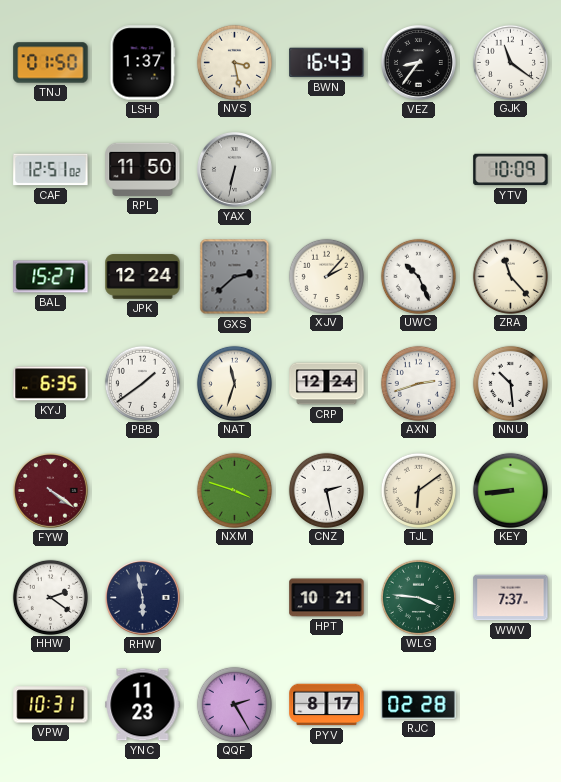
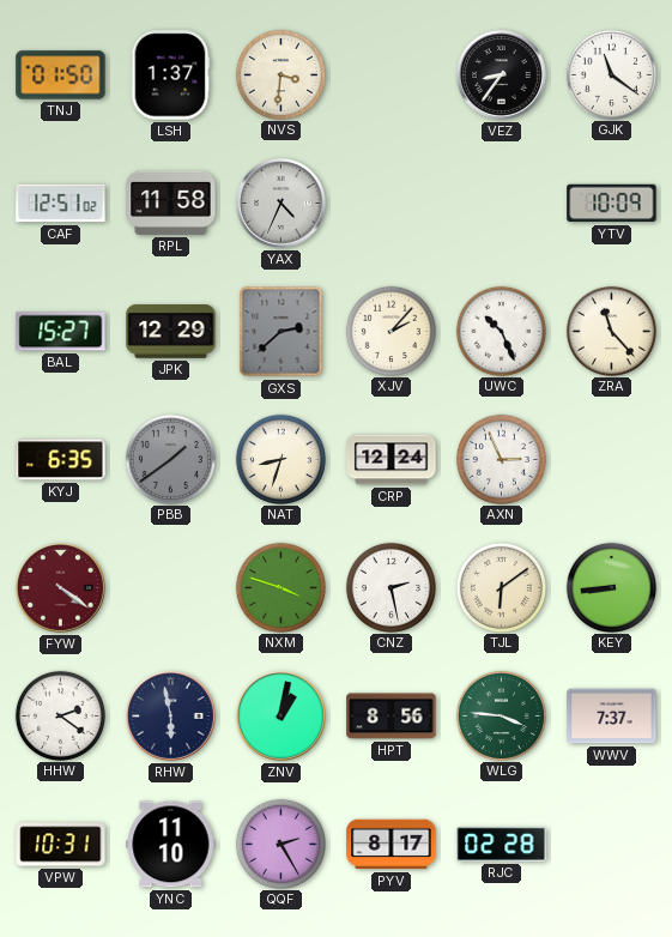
NVS: 3:28 -> 3:31 (280, 74)
BWN: 16:43 -> none (327, 63)
RPL: 11:50 -> 11:58 (171, 202)
YAX: 6:32 -> 4:34 (281, 204)
JPK: 12:24 -> 12:29 (171, 332)
PBB dial: white -> grey (170, 459)
NAT: 11:33 -> 8:33 (280, 459)
AXN: 2:42 -> 2:56 (501, 459)
NNU: 10:29 -> none (510, 383)
ZNV: none -> 1:02 (281, 717)
HPT: 10:21 -> 8:56 (392, 717)
YNC: 11:23 -> 11:10 (171, 845)
